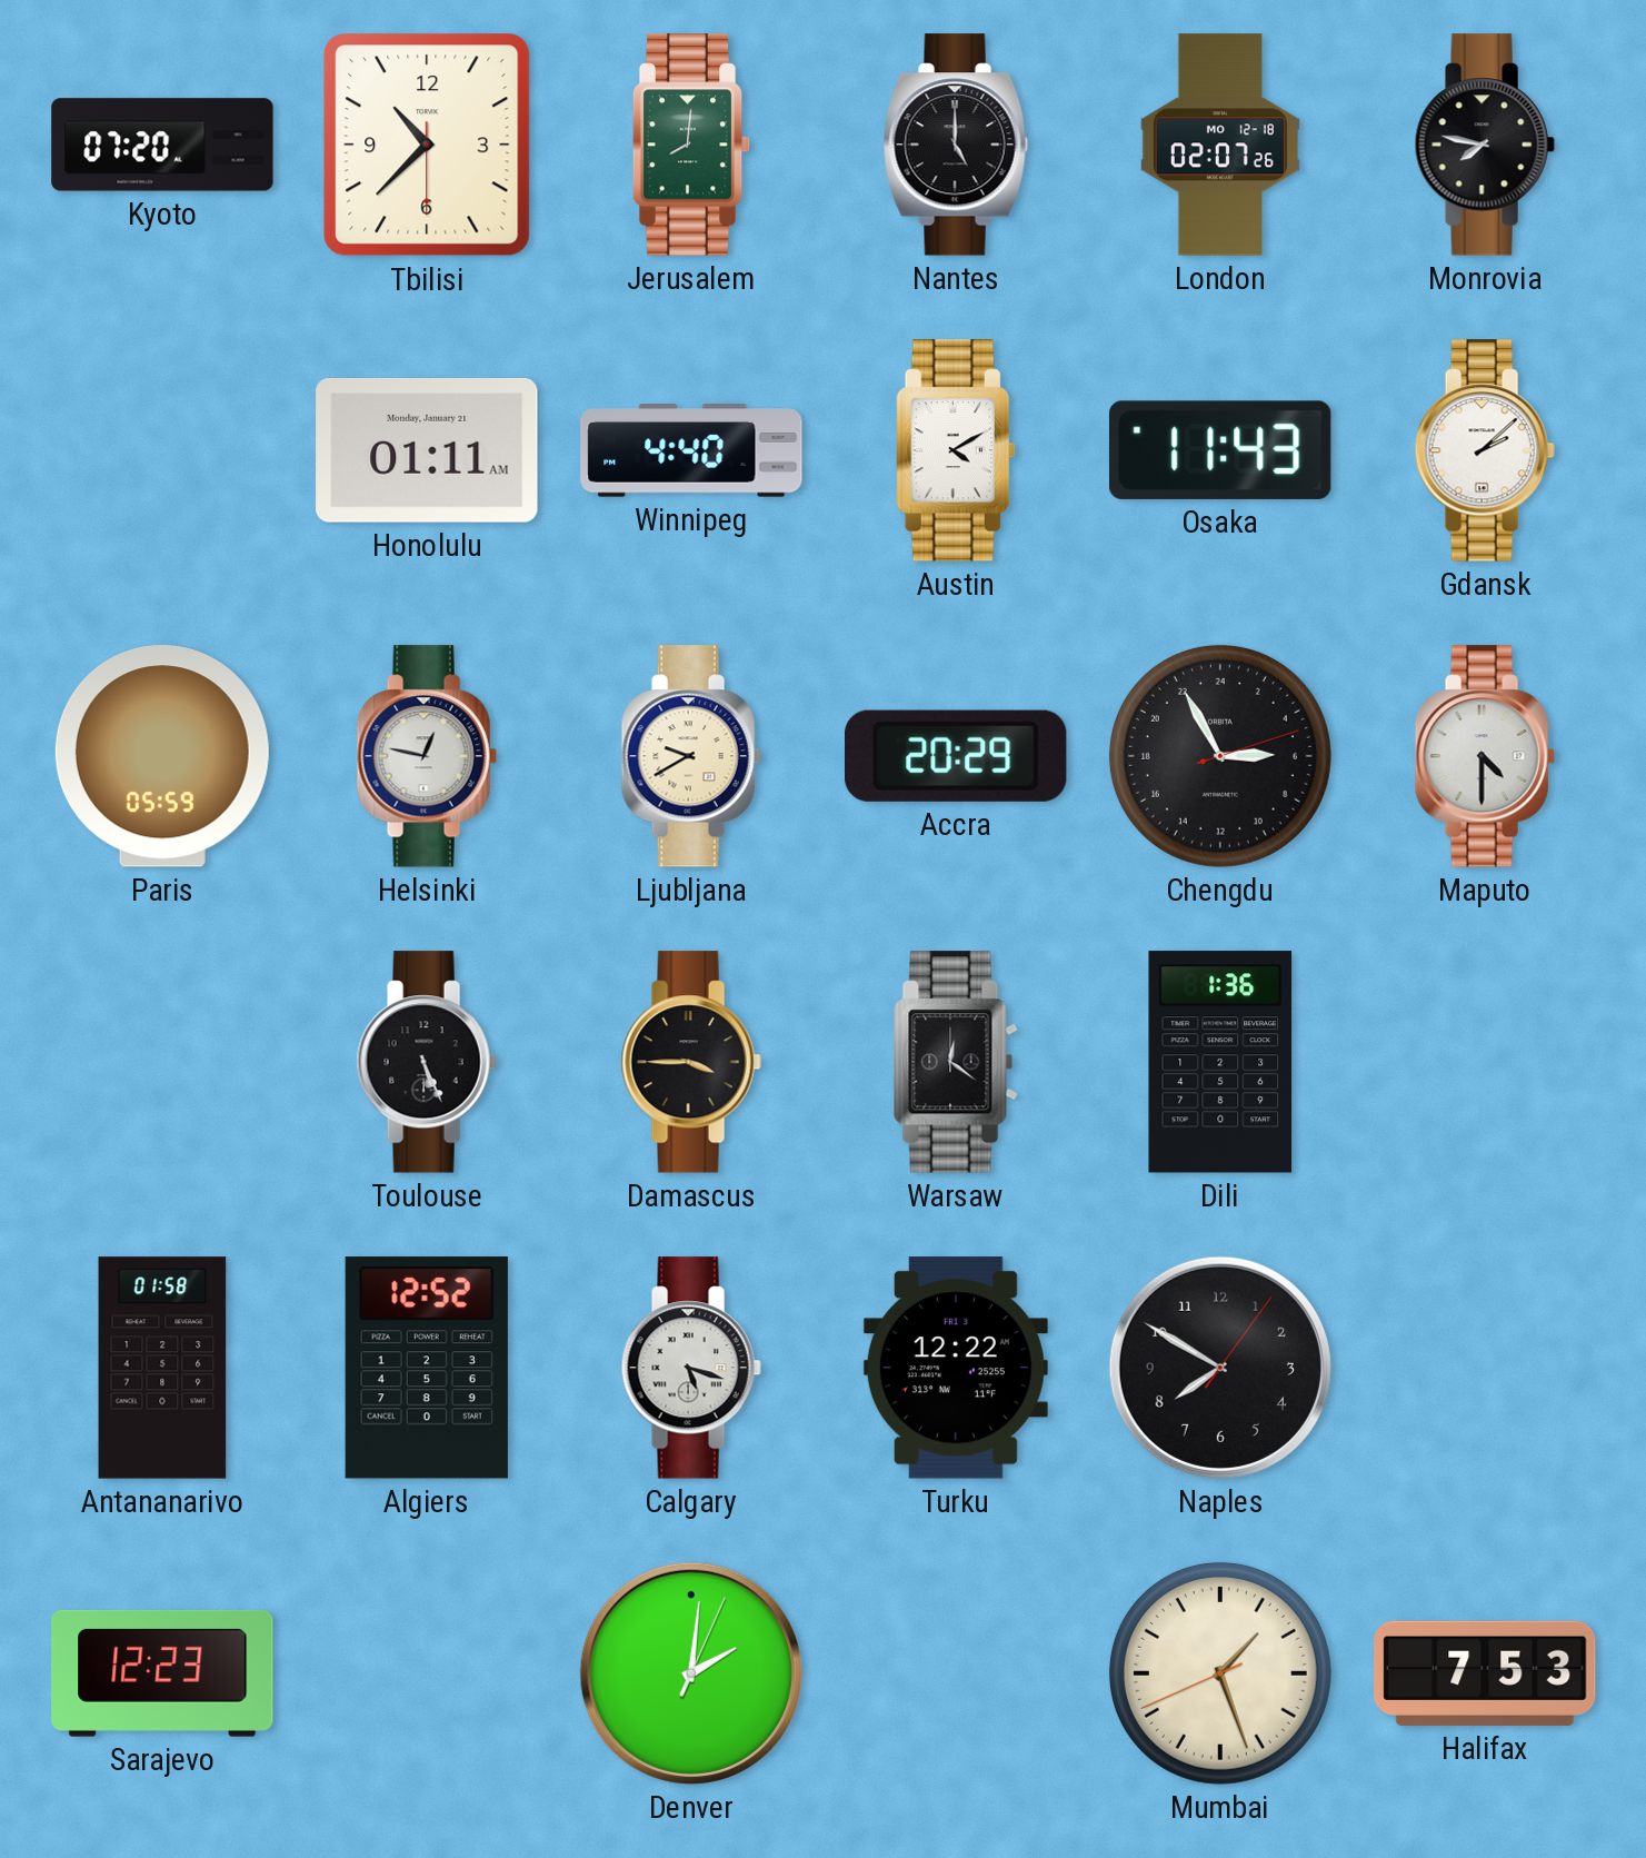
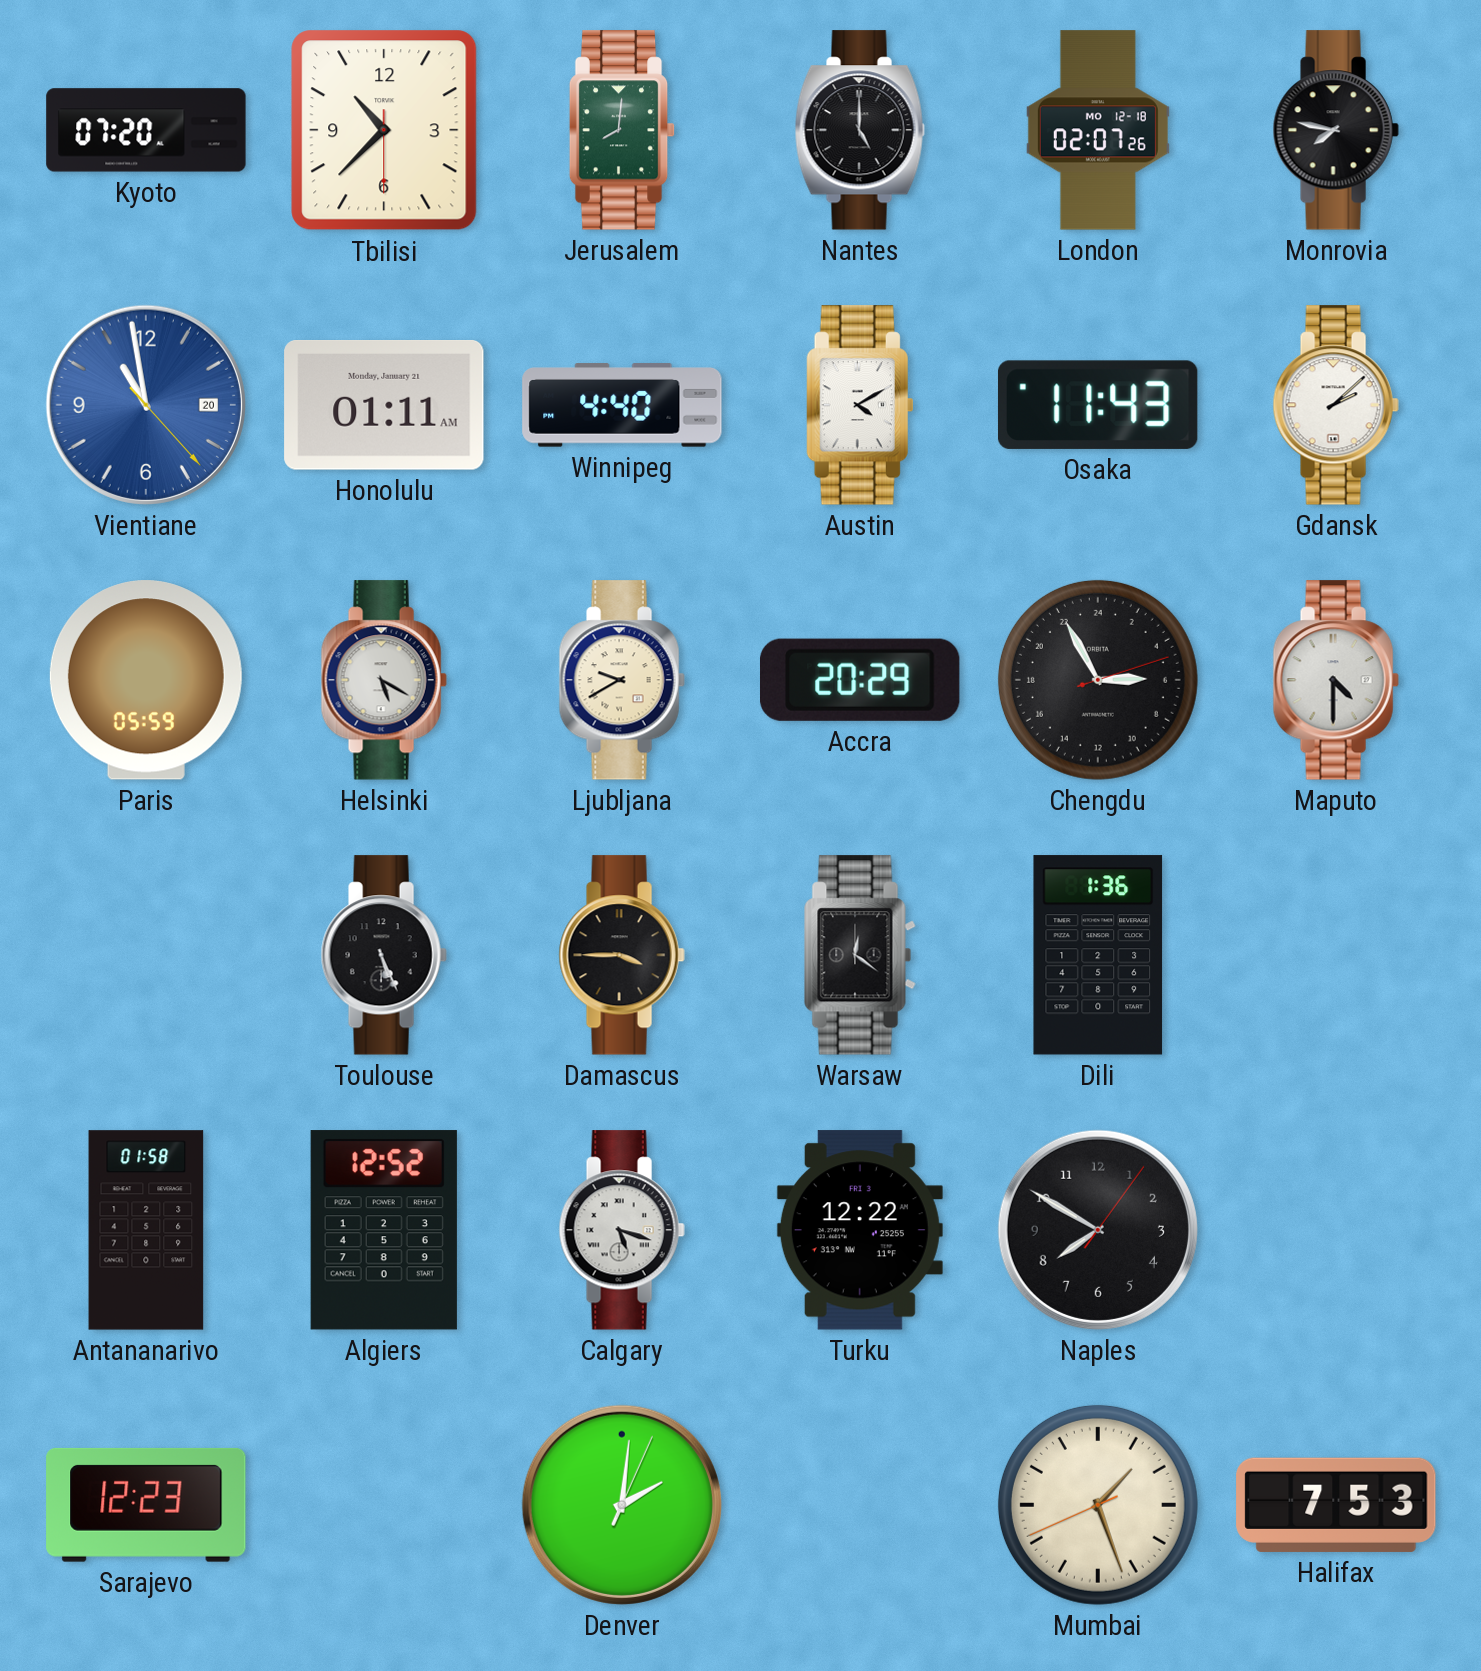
Vientiane: none -> 10:58 (146, 405)
Helsinki: 12:47 -> 5:20 (384, 680)
